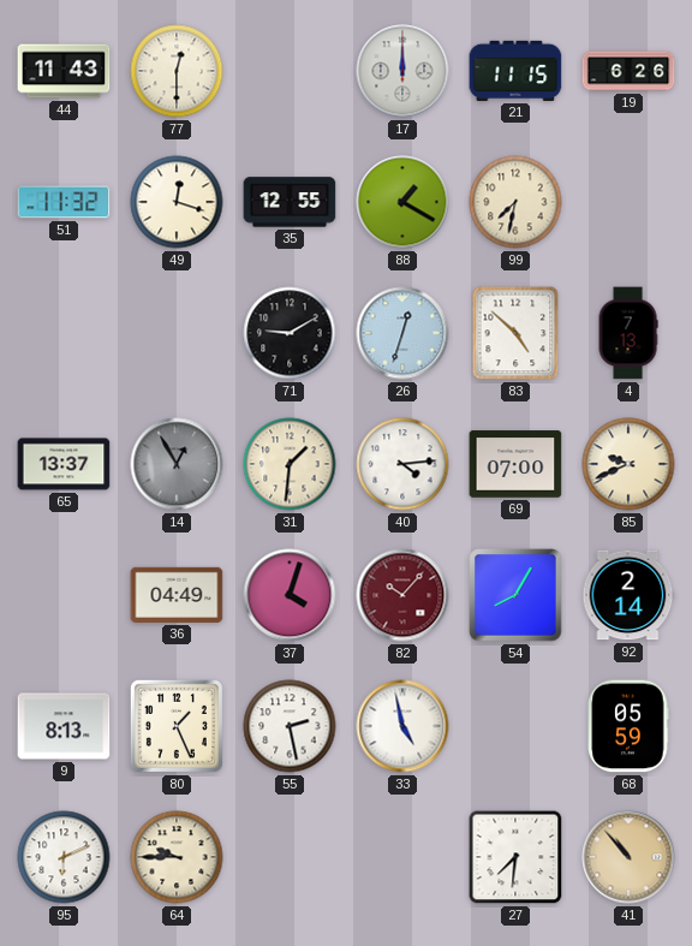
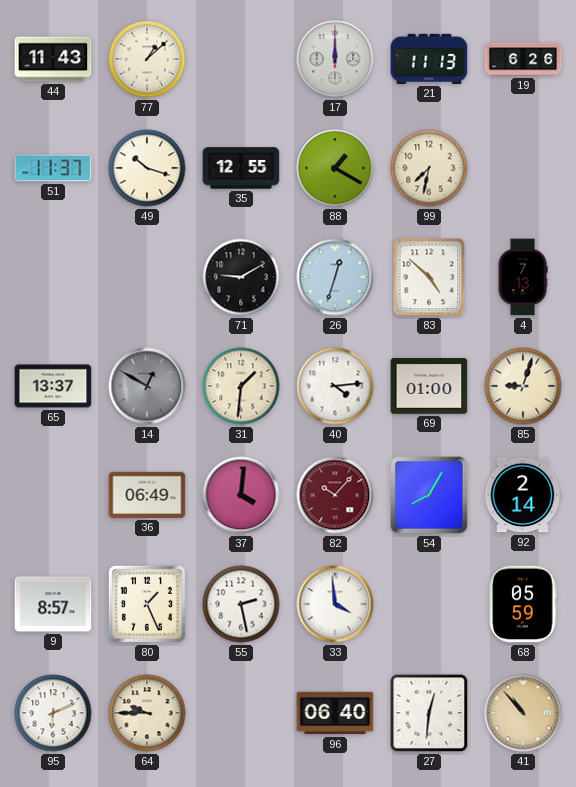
77: 12:30 -> 1:08 (147, 59)
21: 11:15 -> 11:13 (429, 59)
51: 11:32 -> 11:37 (53, 168)
49: 12:18 -> 10:18 (147, 168)
14: 12:55 -> 12:50 (147, 386)
69: 07:00 -> 01:00 (429, 386)
85: 9:41 -> 9:03 (523, 386)
36: 04:49 -> 06:49 (147, 495)
37: 4:03 -> 4:01 (241, 495)
9: 8:13 -> 8:57 (53, 604)
33: 4:58 -> 3:59 (335, 604)
96: none -> 06:40 (335, 713)
27: 7:31 -> 12:31 (429, 713)
